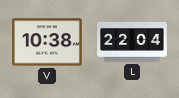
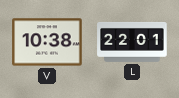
L: 22:04 -> 22:01 (132, 42)
